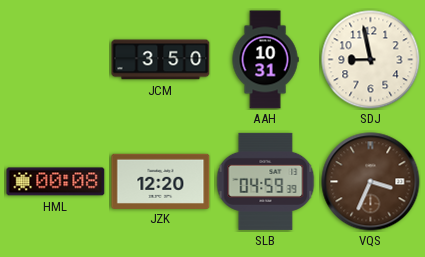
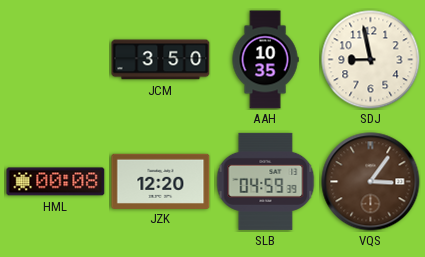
AAH: 10:31 -> 10:35 (265, 60)
VQS: 3:34 -> 3:06 (371, 182)
